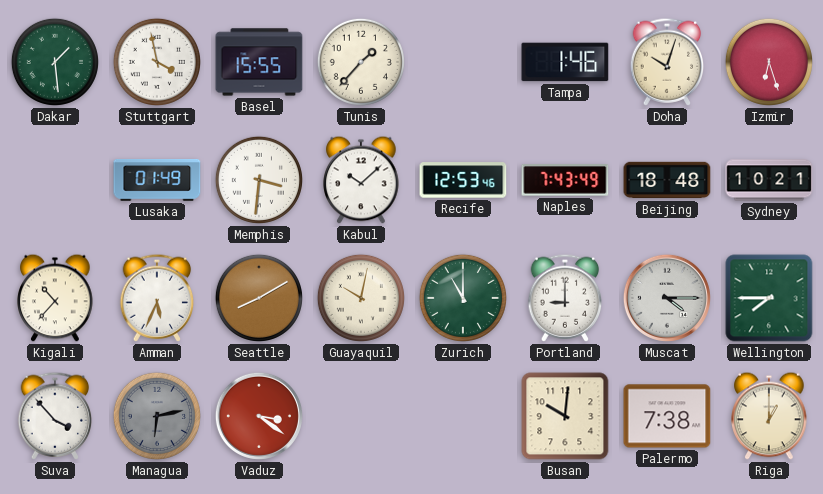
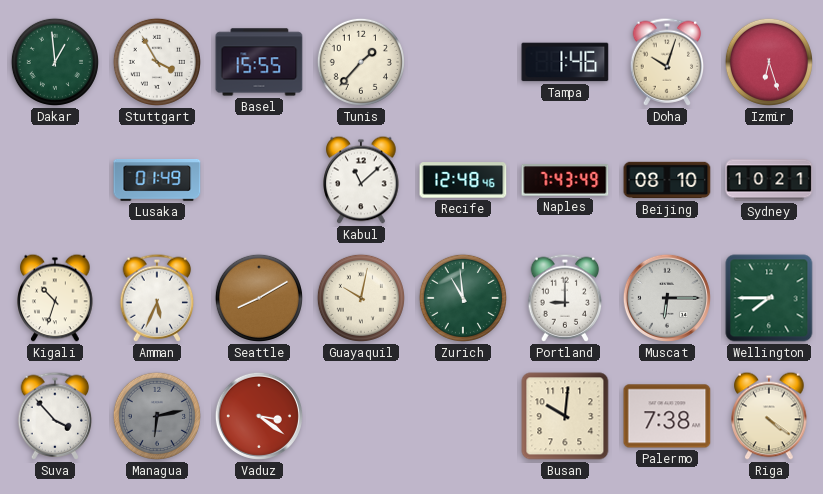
Dakar: 1:29 -> 12:59 (55, 62)
Stuttgart: 3:58 -> 3:55 (157, 62)
Memphis: 3:31 -> none (259, 180)
Kabul: 10:08 -> 11:08 (361, 180)
Recife: 12:53 -> 12:48 (463, 180)
Beijing: 18:48 -> 08:10 (667, 180)
Kigali: 10:37 -> 10:33 (55, 298)
Zurich: 11:00 -> 10:59 (463, 298)
Muscat: 4:15 -> 6:15 (667, 298)
Riga: 1:00 -> 4:21 (769, 416)
